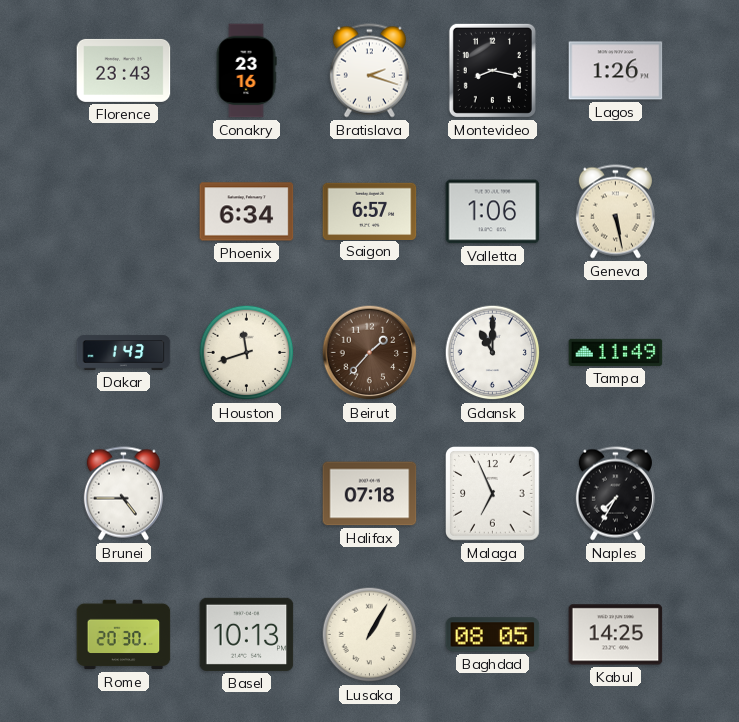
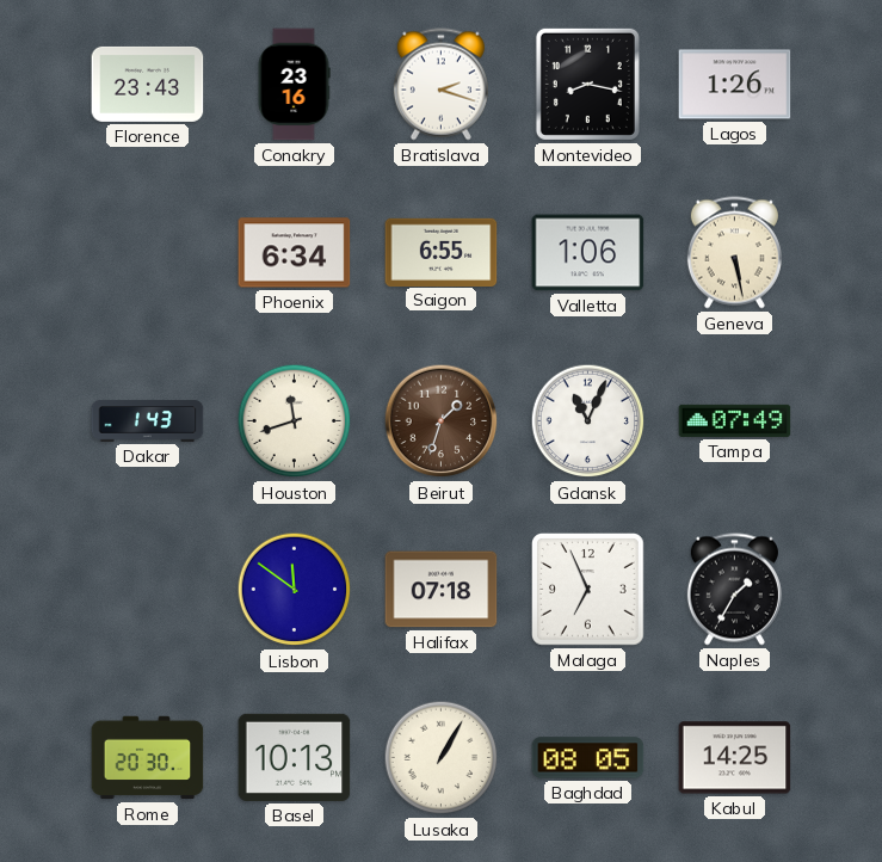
Saigon: 6:57 -> 6:55 (442, 252)
Beirut: 1:37 -> 1:33 (442, 421)
Gdansk: 11:00 -> 11:04 (588, 421)
Tampa: 11:49 -> 07:49 (735, 420)
Brunei: 4:45 -> none (123, 494)
Lisbon: none -> 11:51 (295, 590)
Naples: 7:35 -> 1:35 (734, 590)
